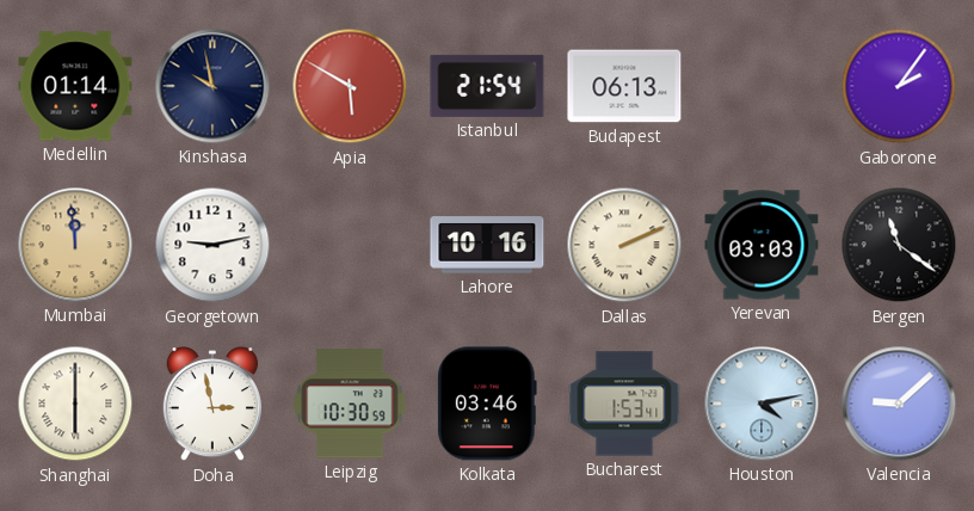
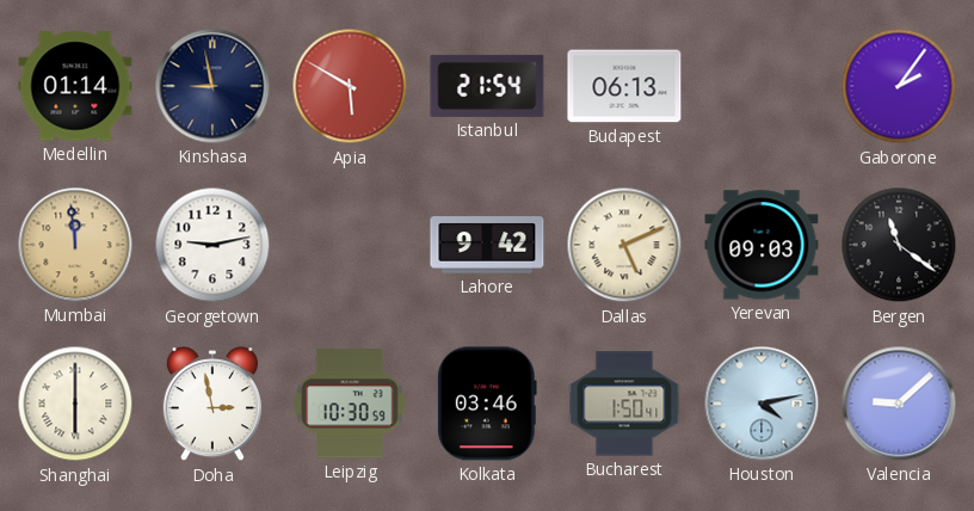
Kinshasa: 9:58 -> 8:58 (212, 86)
Lahore: 10:16 -> 9:42 (487, 245)
Dallas: 2:11 -> 5:11 (624, 245)
Yerevan: 03:03 -> 09:03 (762, 245)
Bucharest: 1:53 -> 1:50 (624, 404)
